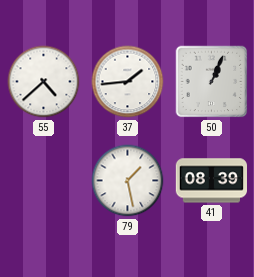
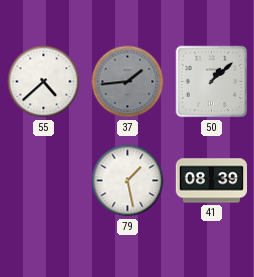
37 dial: white -> grey (128, 82)
50: 1:04 -> 1:08 (212, 82)
